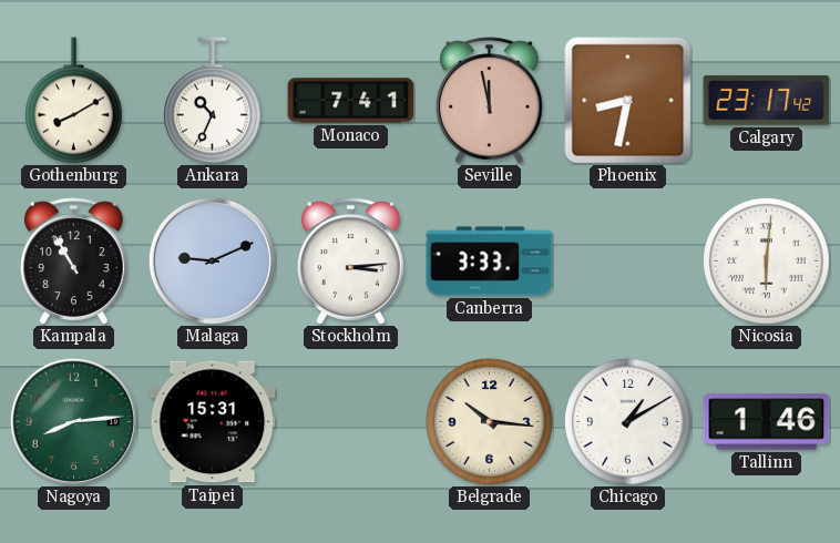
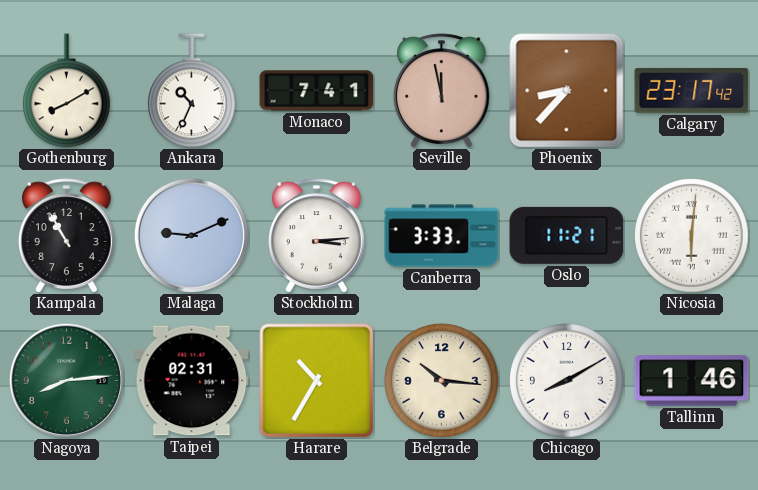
Phoenix: 8:32 -> 8:37 (567, 91)
Oslo: none -> 11:21 (567, 235)
Taipei: 15:31 -> 02:31 (192, 381)
Harare: none -> 10:35 (316, 380)
Chicago: 1:10 -> 8:10 (567, 381)
